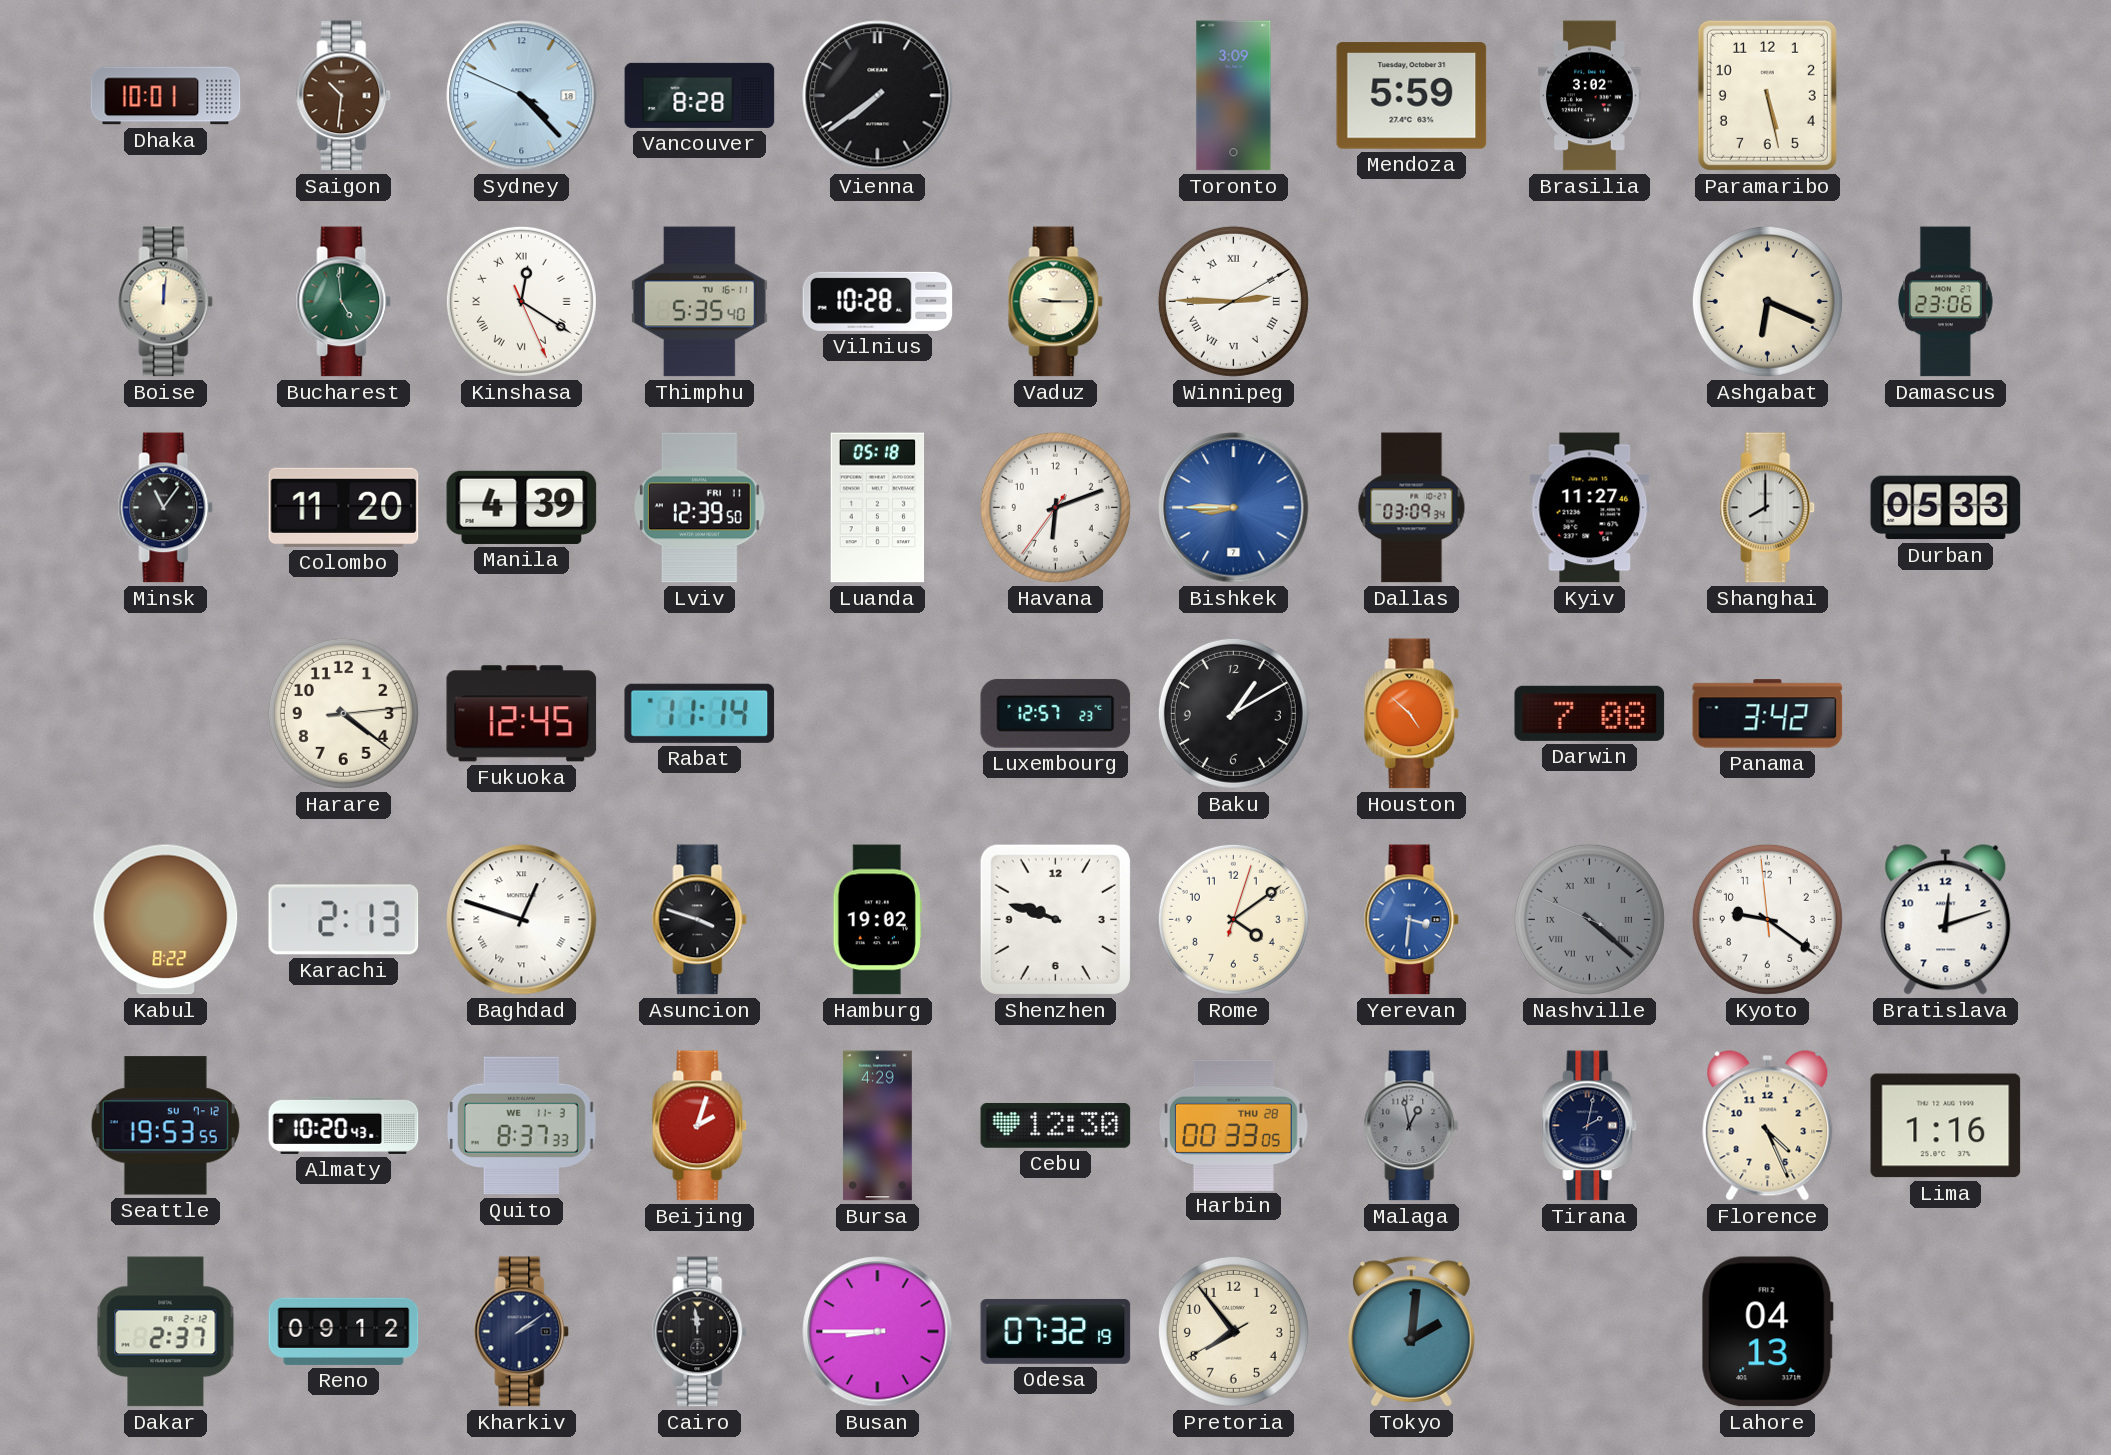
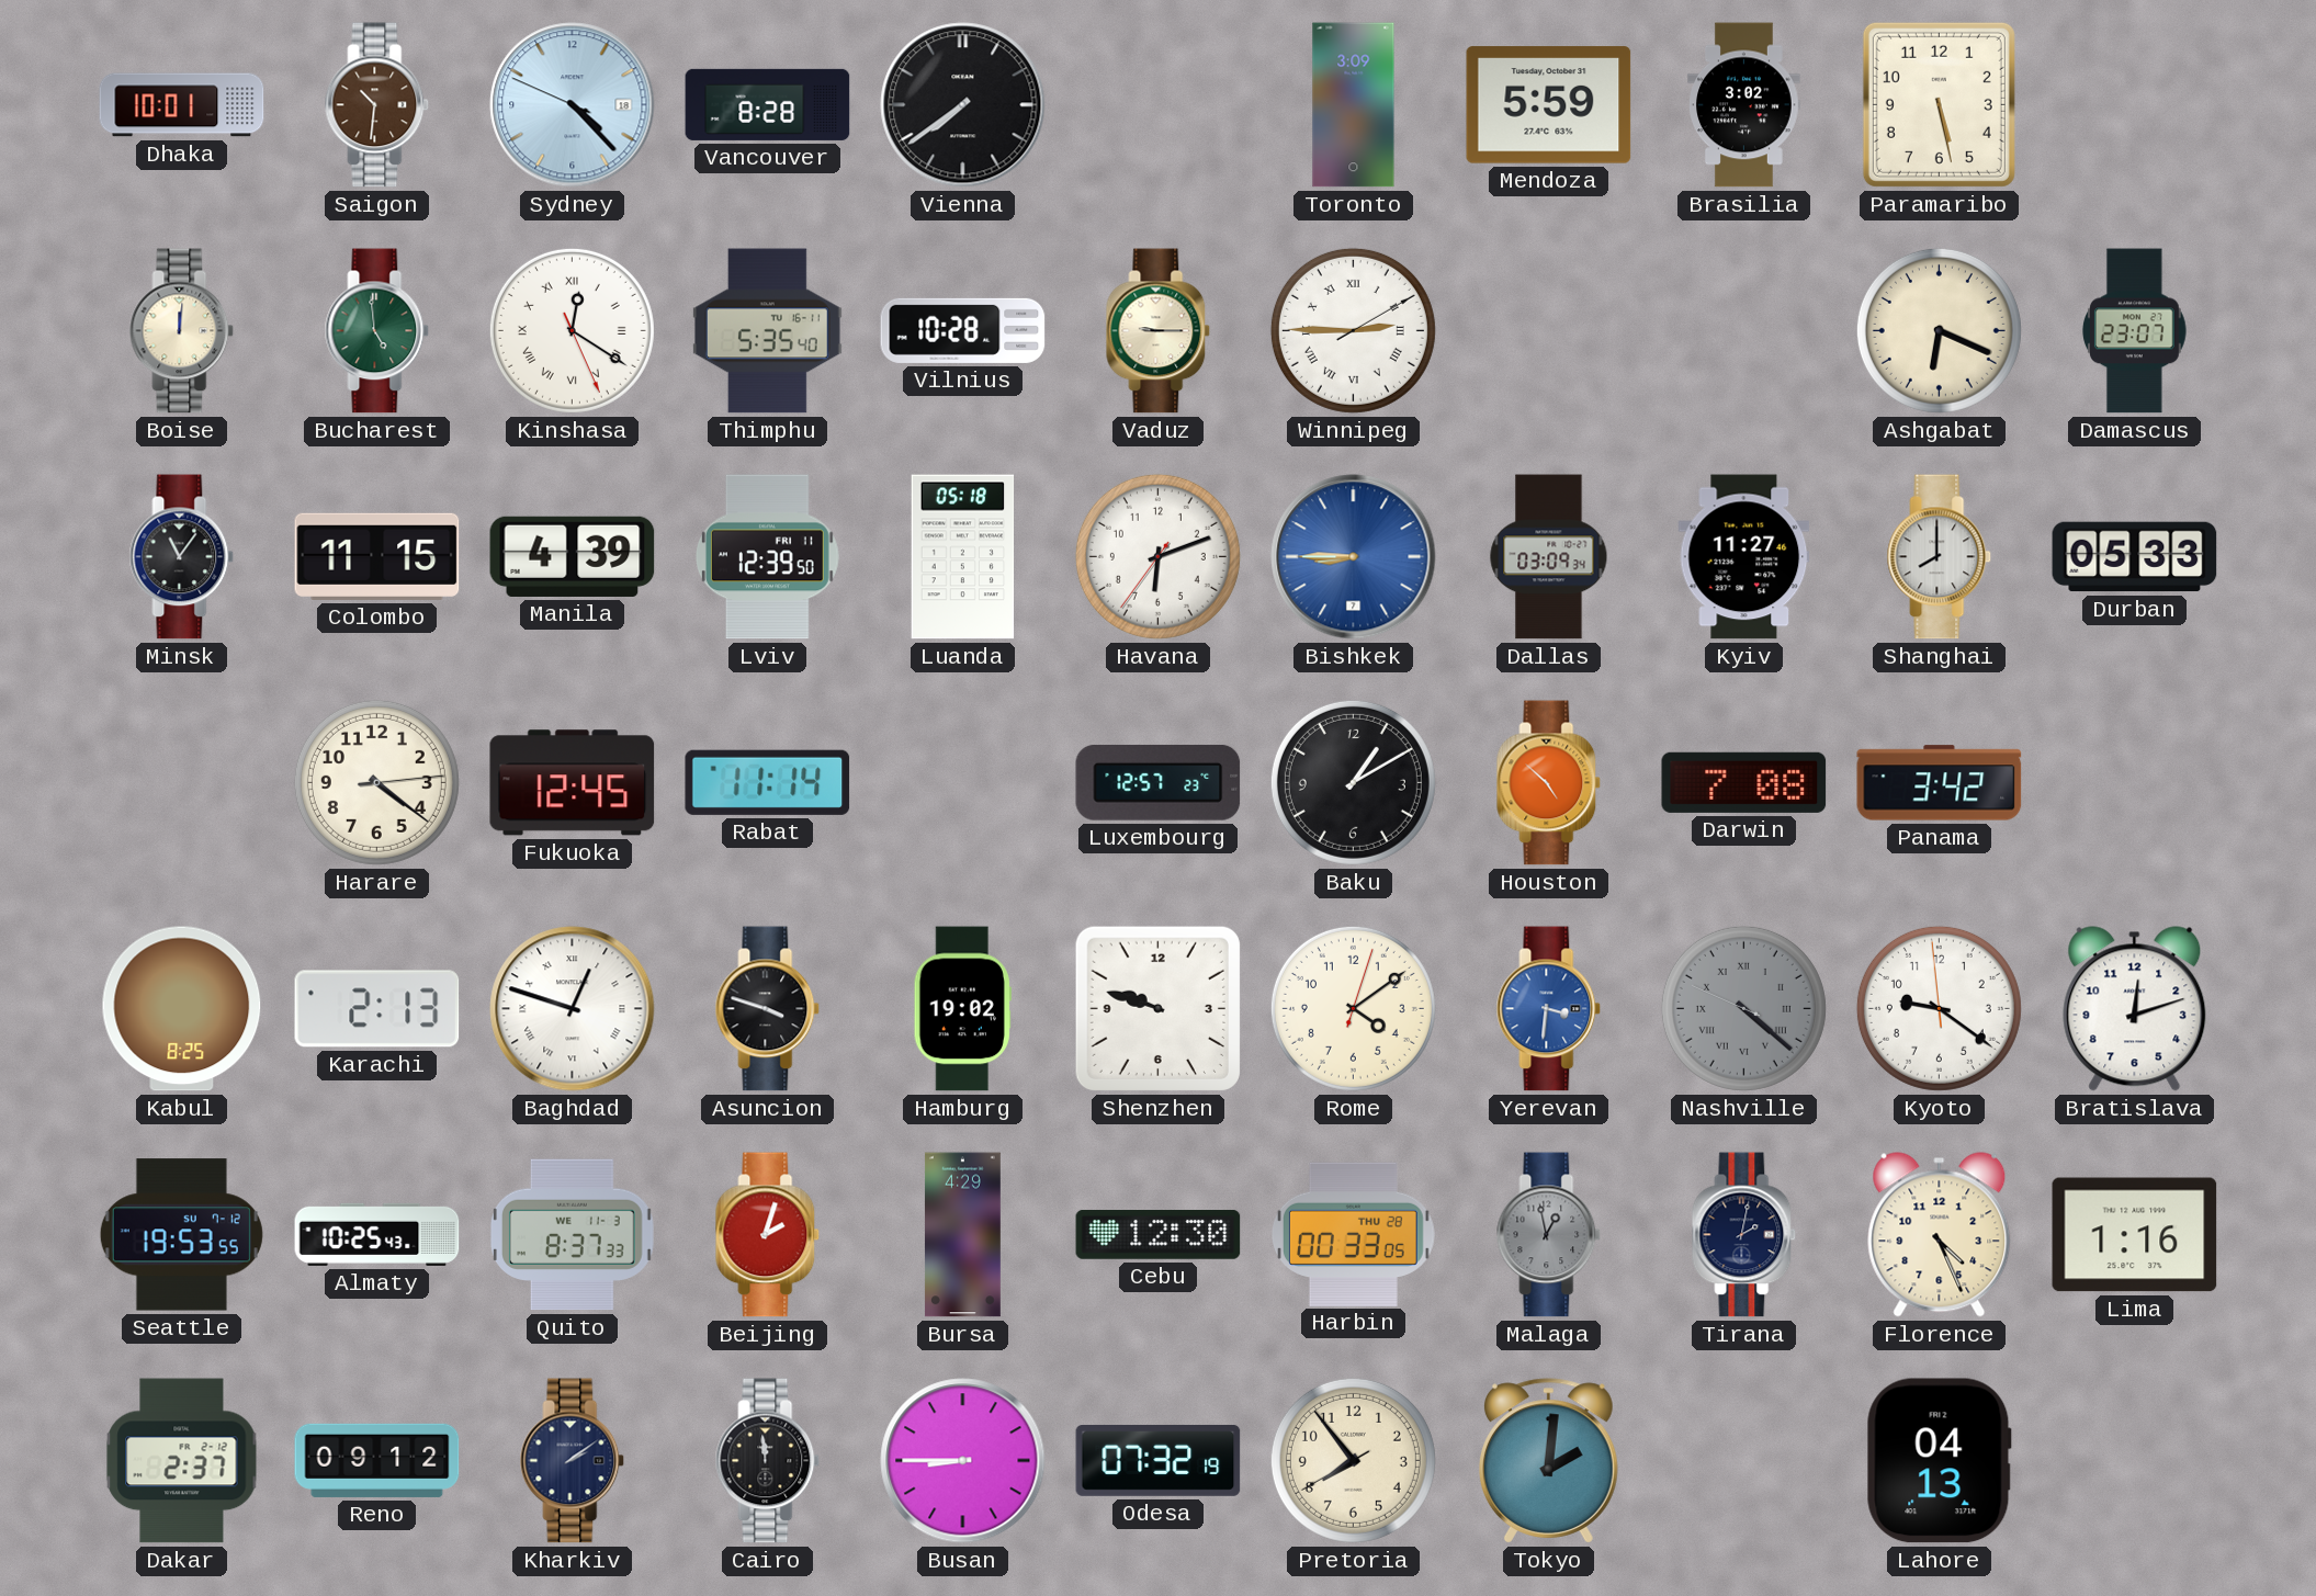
Damascus: 23:06 -> 23:07 (2135, 331)
Colombo: 11:20 -> 11:15 (377, 556)
Kabul: 8:22 -> 8:25 (182, 1009)
Almaty: 10:20 -> 10:25 (377, 1234)
